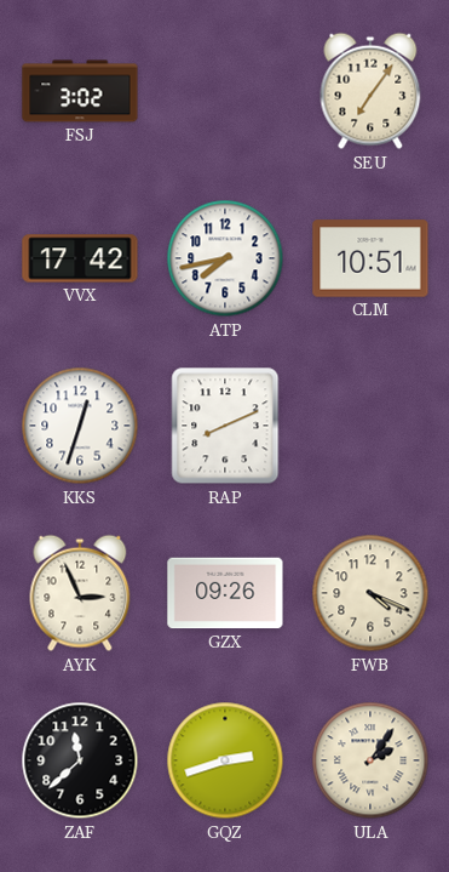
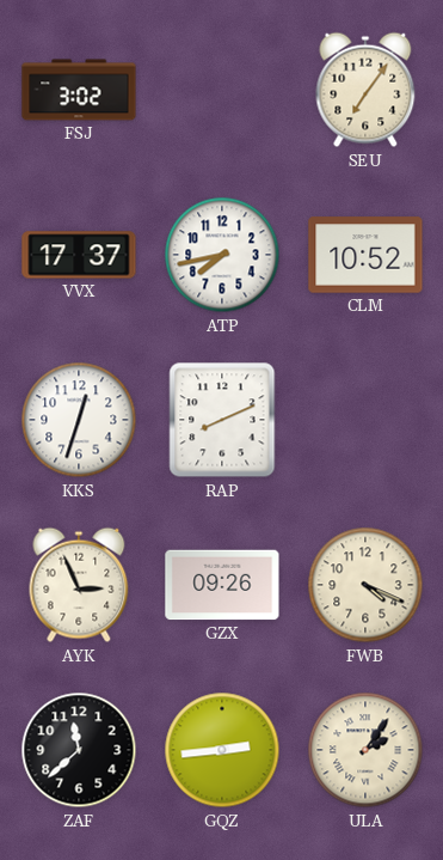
VVX: 17:42 -> 17:37 (79, 255)
CLM: 10:51 -> 10:52 (365, 255)
GQZ: 2:42 -> 2:44 (222, 750)
